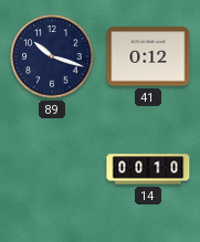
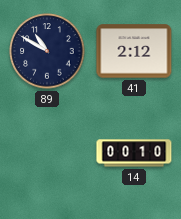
89: 10:18 -> 10:50 (47, 51)
41: 0:12 -> 2:12 (134, 51)
